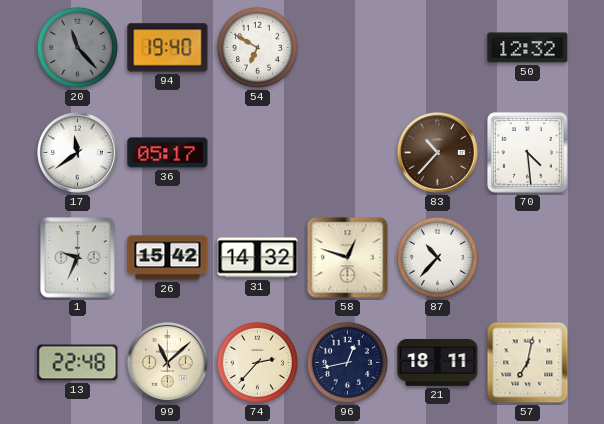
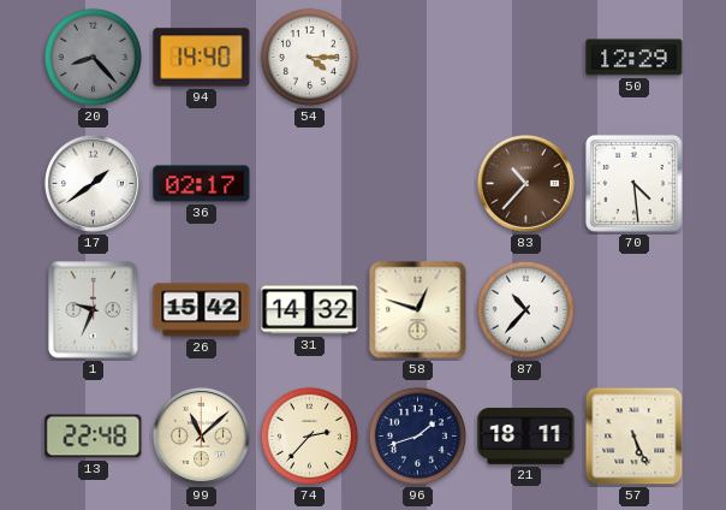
20: 11:23 -> 8:23 (93, 57)
94: 19:40 -> 14:40 (202, 58)
54: 6:50 -> 4:15 (309, 57)
50: 12:32 -> 12:29 (635, 58)
17: 11:39 -> 1:39 (93, 183)
36: 05:17 -> 02:17 (202, 184)
96: 12:43 -> 1:42 (417, 435)
57: 7:02 -> 5:26 (635, 437)
